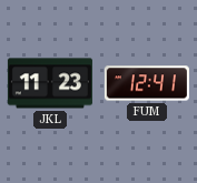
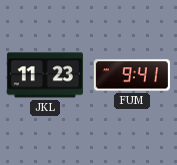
FUM: 12:41 -> 9:41 (132, 75)
